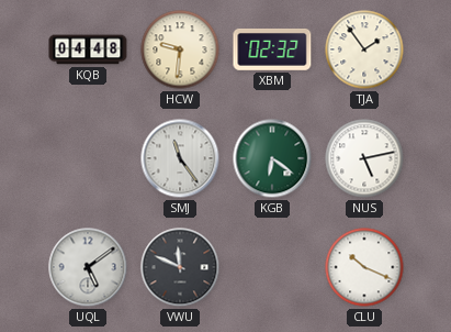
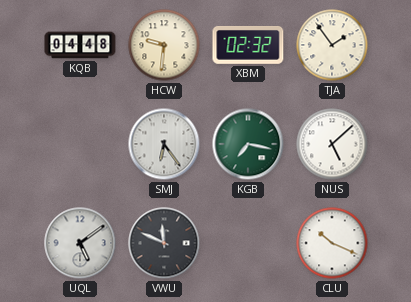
SMJ: 11:24 -> 6:24 (164, 144)
KGB: 6:21 -> 7:17 (248, 144)
NUS: 5:13 -> 5:08 (332, 144)
